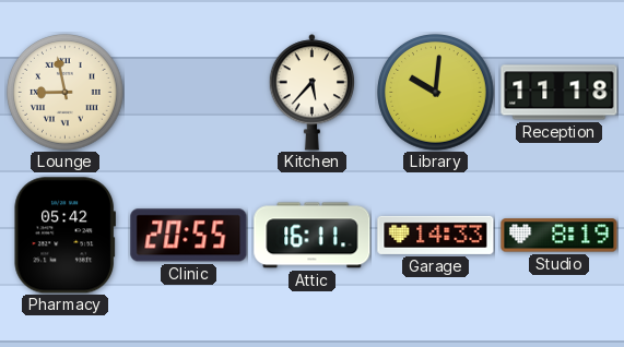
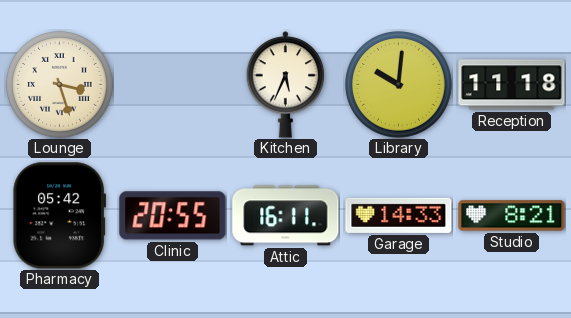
Lounge: 8:58 -> 3:27 (60, 85)
Kitchen: 5:37 -> 5:34 (286, 85)
Studio: 8:19 -> 8:21 (512, 216)
